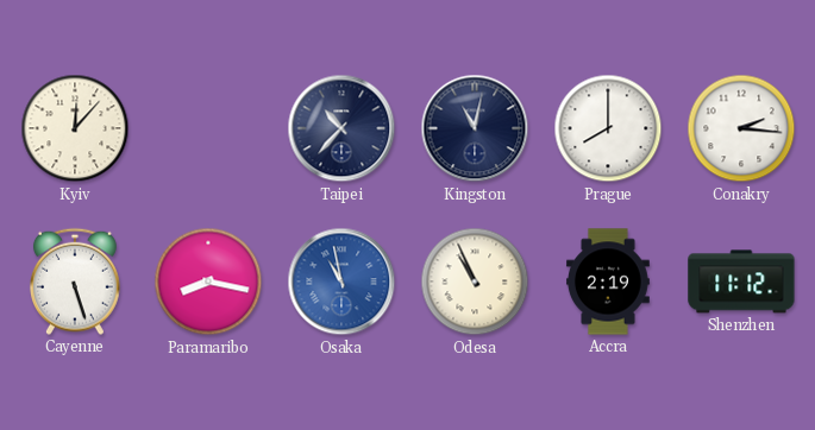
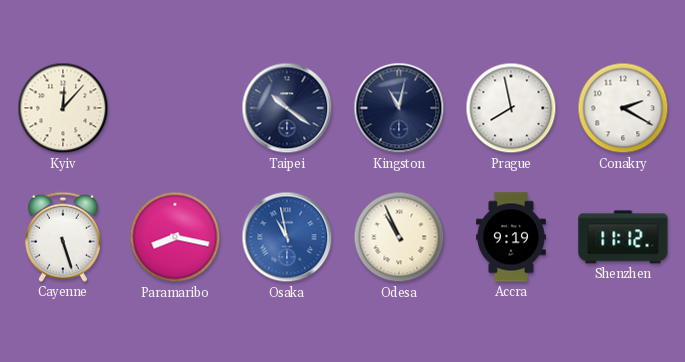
Taipei: 10:37 -> 10:21 (287, 108)
Prague: 8:00 -> 7:58 (511, 108)
Conakry: 2:16 -> 2:20 (623, 108)
Accra: 2:19 -> 9:19 (512, 237)
